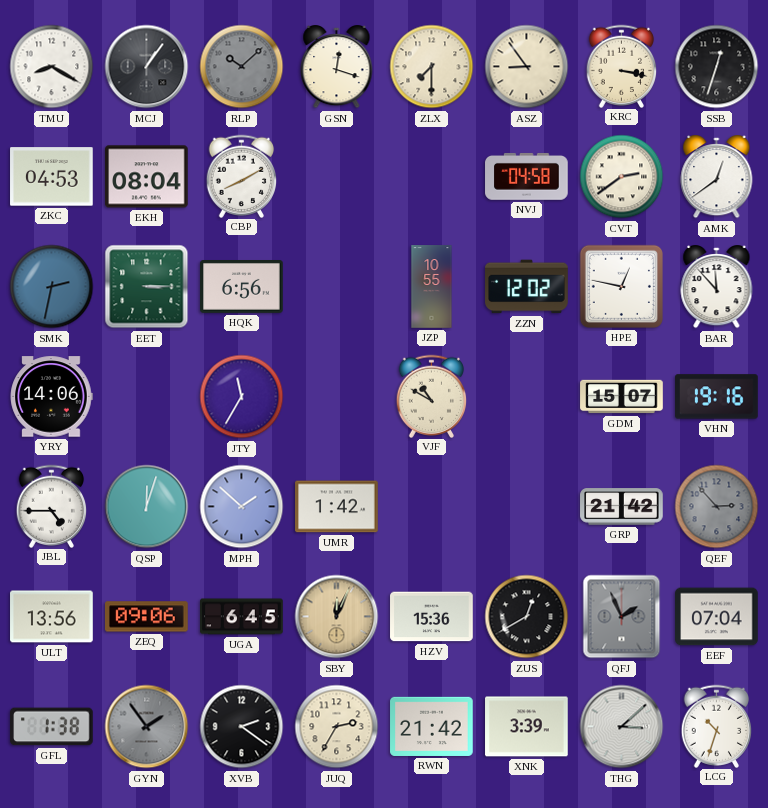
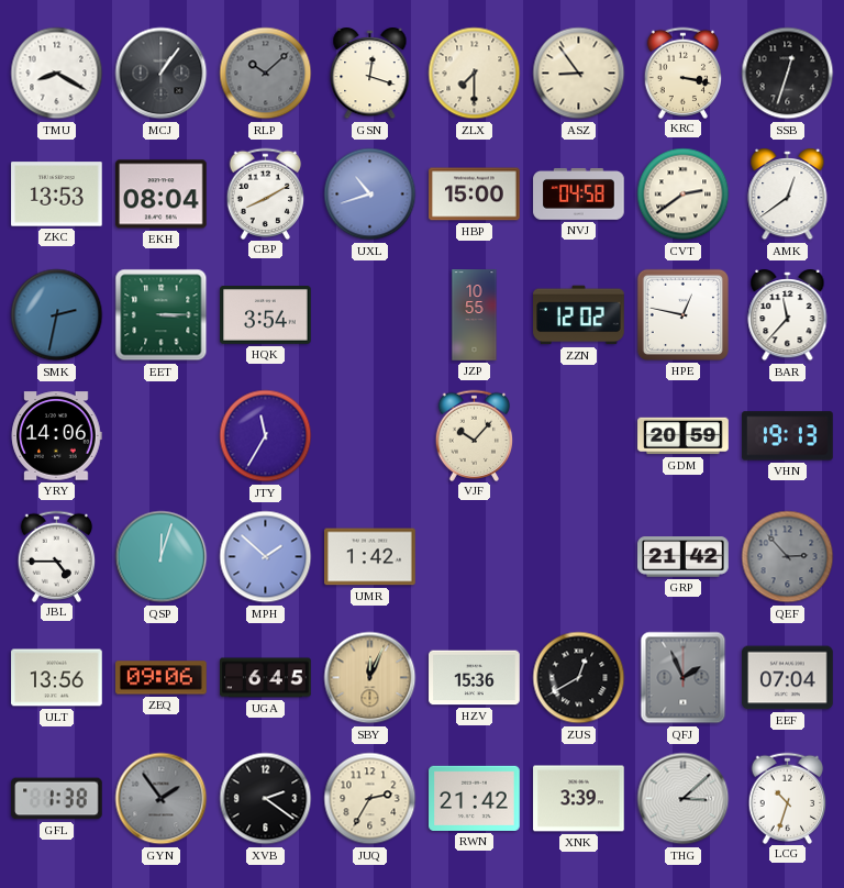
ZKC: 04:53 -> 13:53 (57, 195)
UXL: none -> 10:42 (370, 195)
HBP: none -> 15:00 (475, 195)
HQK: 6:56 -> 3:54 (266, 315)
BAR: 11:53 -> 11:37 (788, 317)
VJF: 10:50 -> 10:07 (475, 435)
GDM: 15:07 -> 20:59 (684, 436)
VHN: 19:16 -> 19:13 (788, 436)
